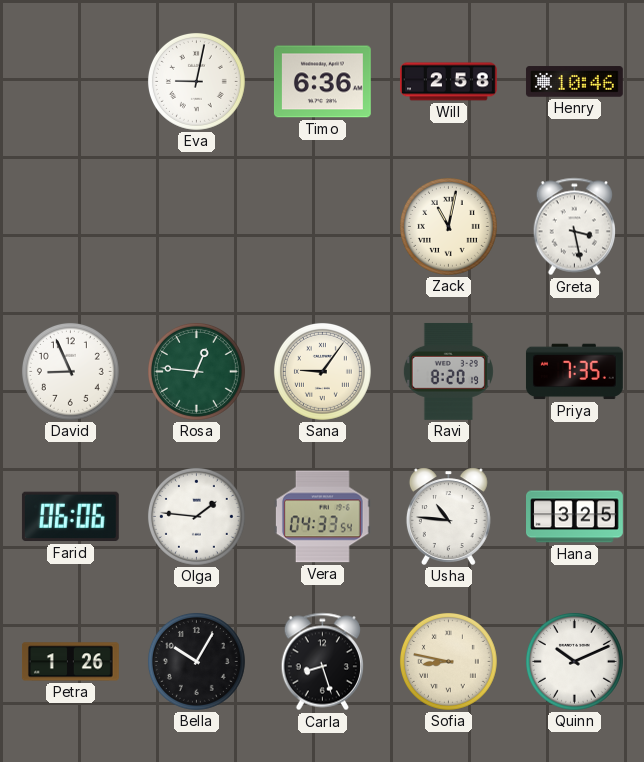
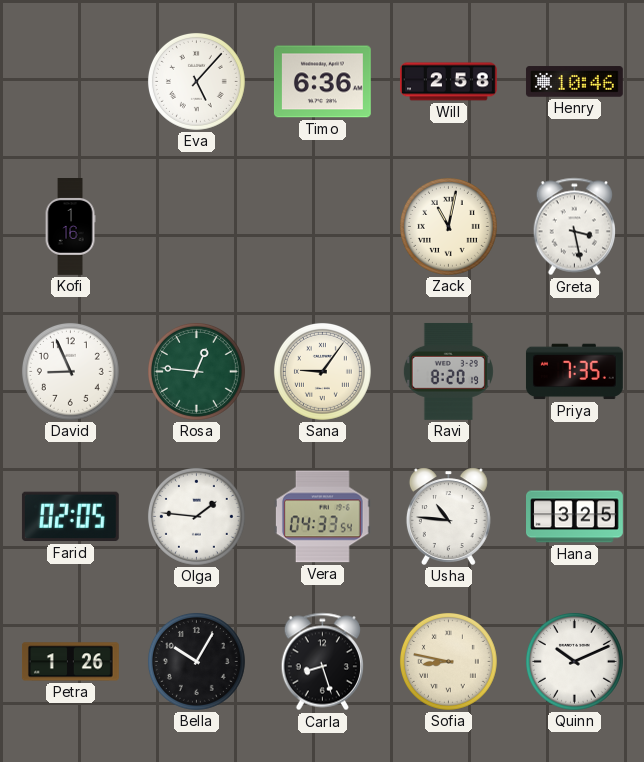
Eva: 9:02 -> 5:07 (196, 81)
Kofi: none -> 1:16 (70, 227)
Farid: 06:06 -> 02:05 (70, 517)
